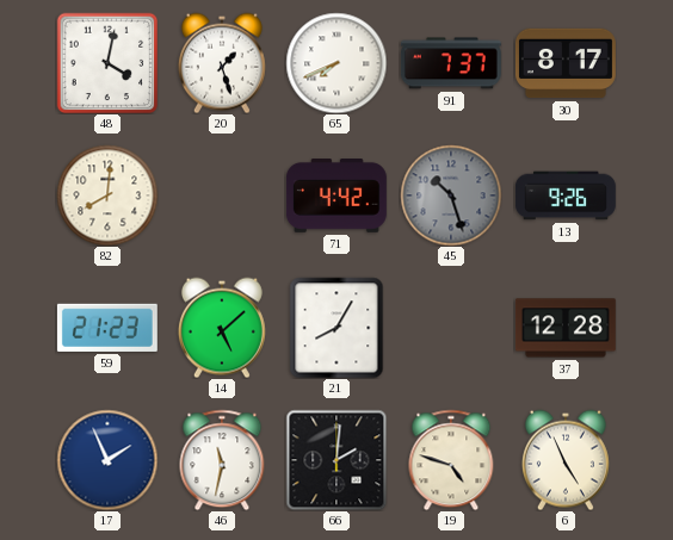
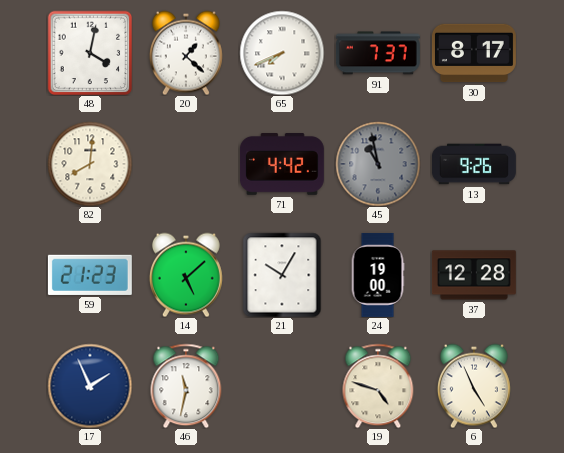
20: 1:27 -> 1:22 (186, 53)
45: 10:27 -> 10:58 (378, 164)
21: 8:05 -> 10:05 (282, 275)
24: none -> 19:00 (378, 275)
66: 2:01 -> none (336, 460)
